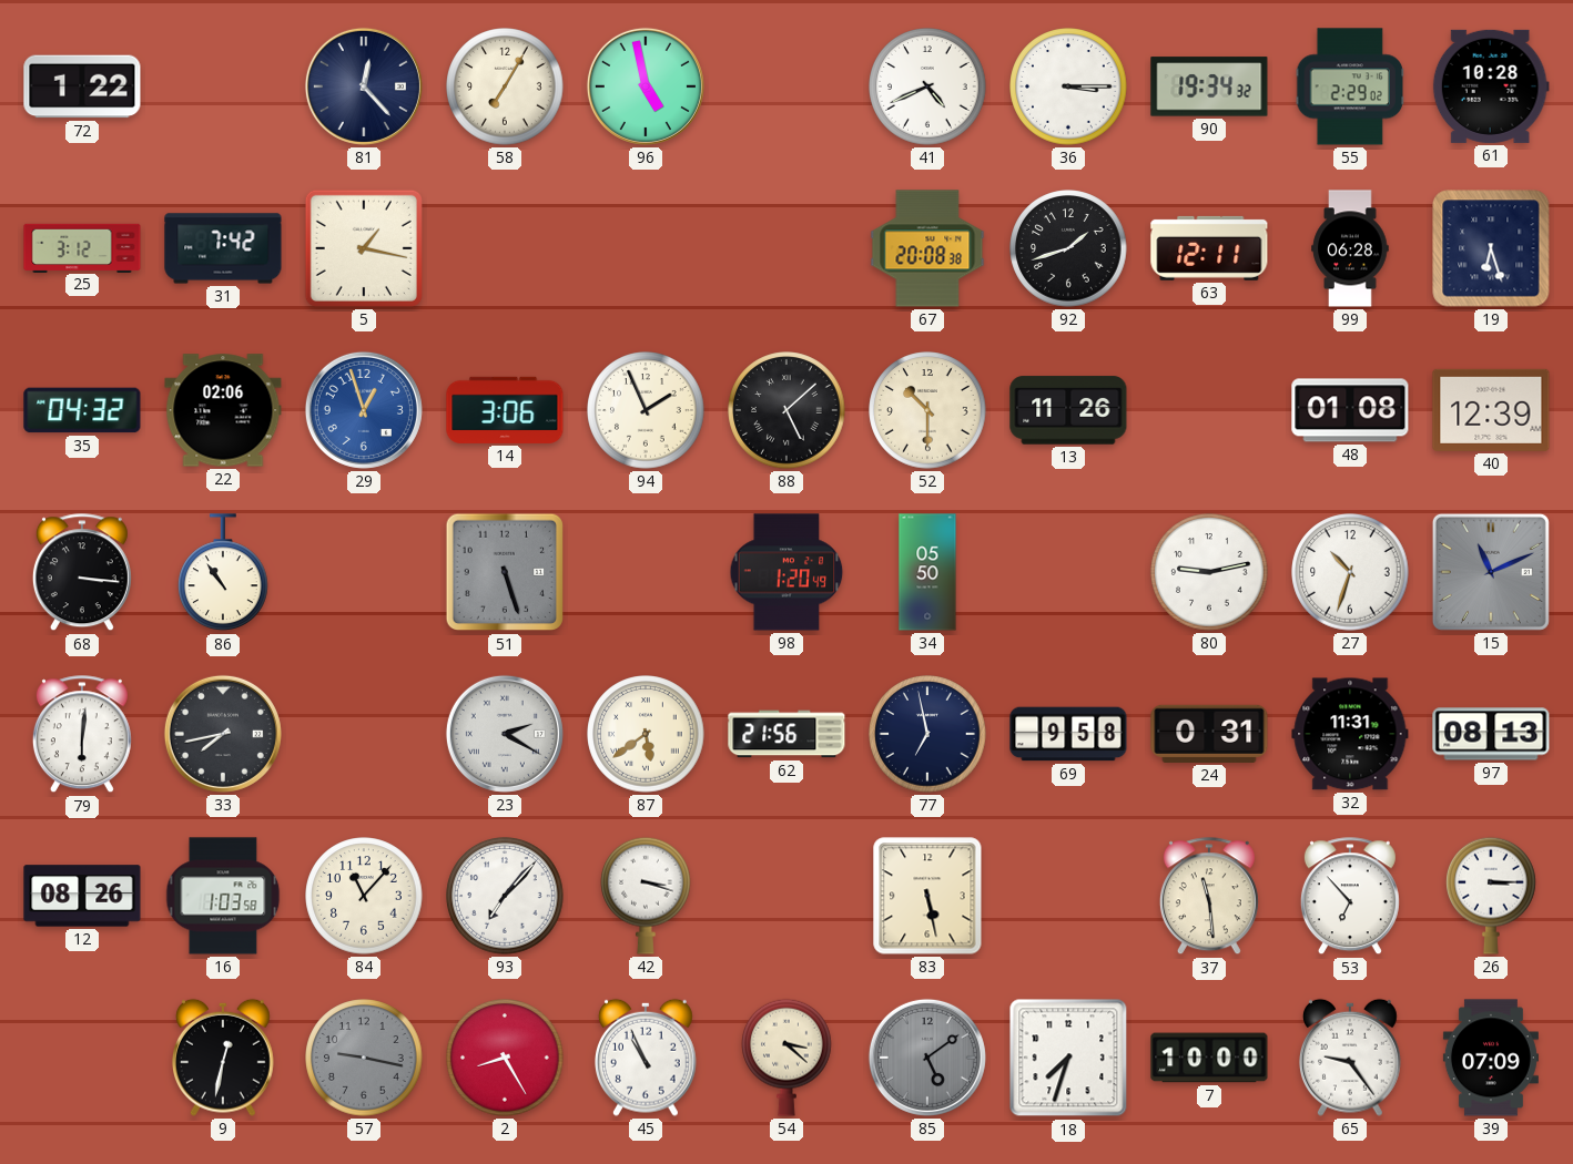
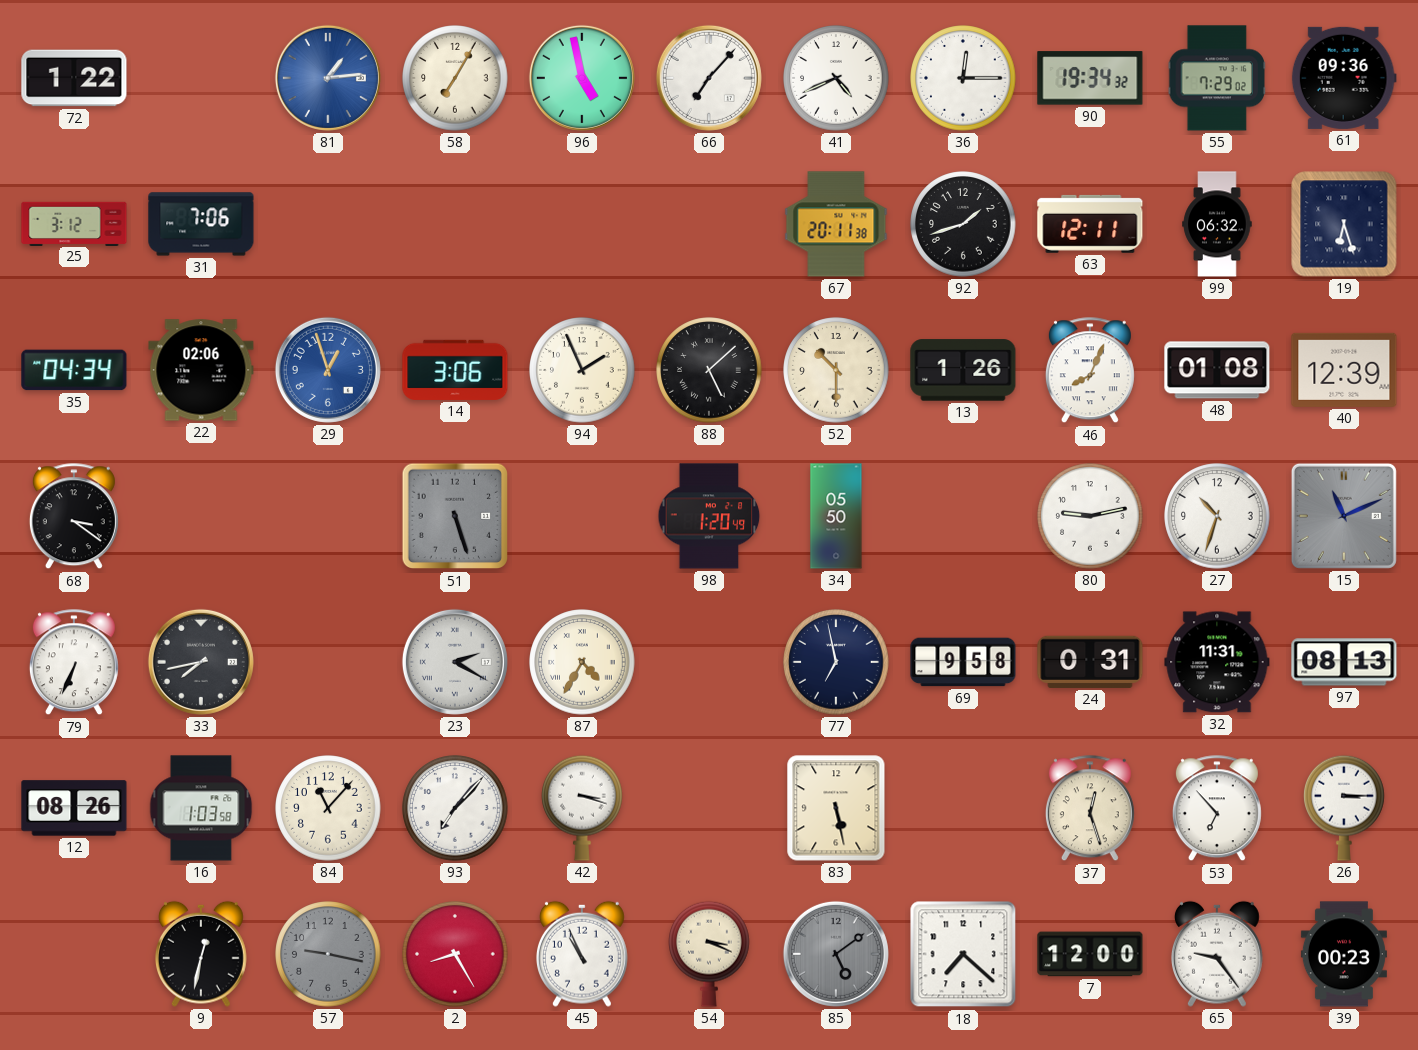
81: 12:23 -> 1:14 (328, 78)
81 dial: navy -> blue (328, 78)
66: none -> 7:07 (709, 78)
36: 3:15 -> 12:15 (963, 78)
55: 2:29 -> 7:29 (1216, 78)
61: 10:28 -> 09:36 (1344, 78)
31: 7:42 -> 7:06 (201, 224)
5: 1:17 -> none (364, 248)
67: 20:08 -> 20:11 (836, 224)
99: 06:28 -> 06:32 (1217, 224)
35: 04:32 -> 04:34 (74, 370)
13: 11:26 -> 1:26 (963, 370)
46: none -> 8:04 (1090, 371)
68: 3:16 -> 3:21 (74, 517)
86: 10:54 -> none (224, 573)
79: 6:01 -> 6:34 (74, 663)
87: 5:39 -> 4:35 (582, 662)
62: 21:56 -> none (786, 734)
37: 11:29 -> 12:27 (1090, 809)
54: 3:22 -> 3:19 (710, 954)
18: 7:33 -> 7:22 (963, 954)
7: 10:00 -> 12:00 (1090, 954)
39: 07:09 -> 00:23 (1344, 954)
